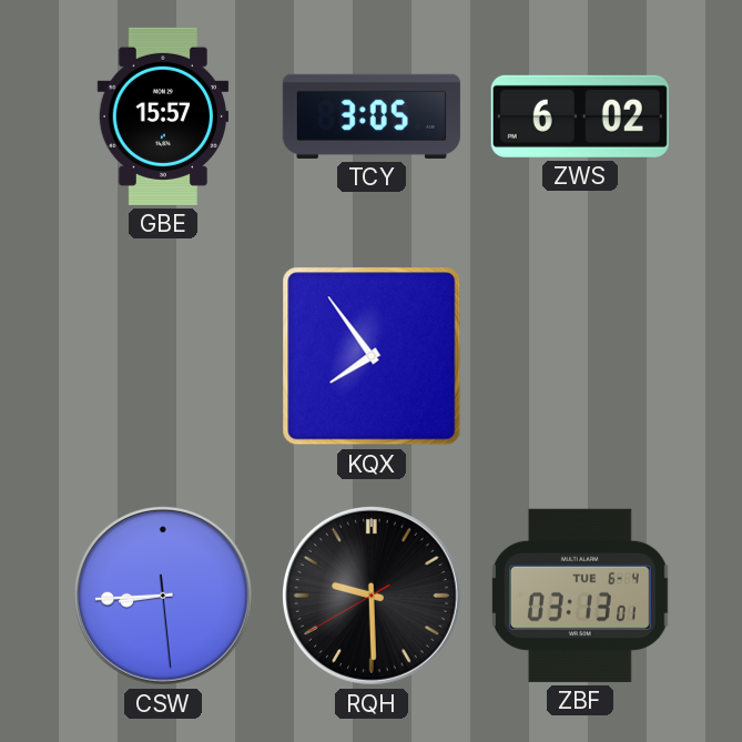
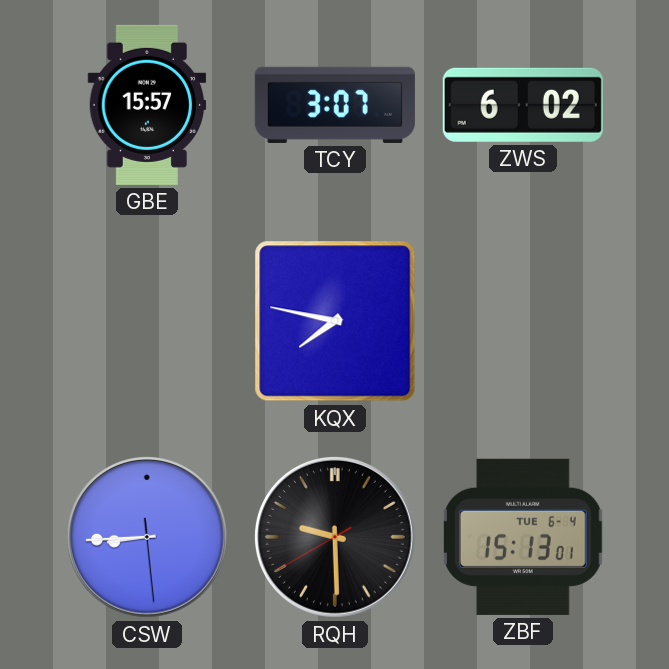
TCY: 3:05 -> 3:07 (335, 105)
KQX: 7:54 -> 7:47 (335, 321)
ZBF: 03:13 -> 15:13 (523, 537)
